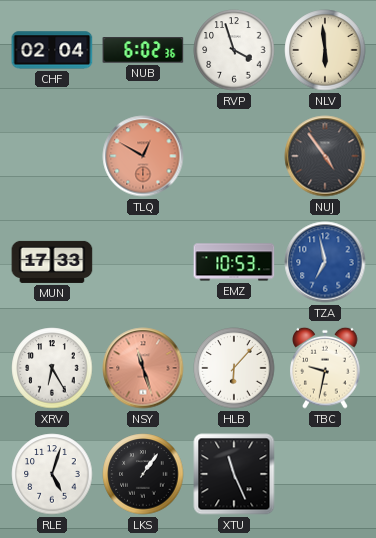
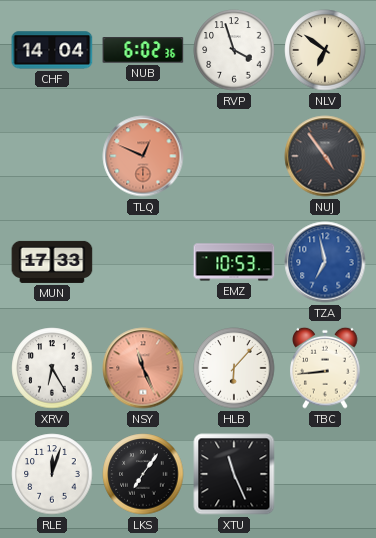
CHF: 02:04 -> 14:04 (52, 50)
NLV: 5:59 -> 6:51 (325, 50)
TLQ: 12:50 -> 12:49 (143, 156)
NSY: 11:27 -> 11:26 (143, 368)
TBC: 9:32 -> 8:44 (325, 368)
RLE: 5:03 -> 12:03 (52, 474)
LKS: 1:06 -> 7:06 (143, 474)
